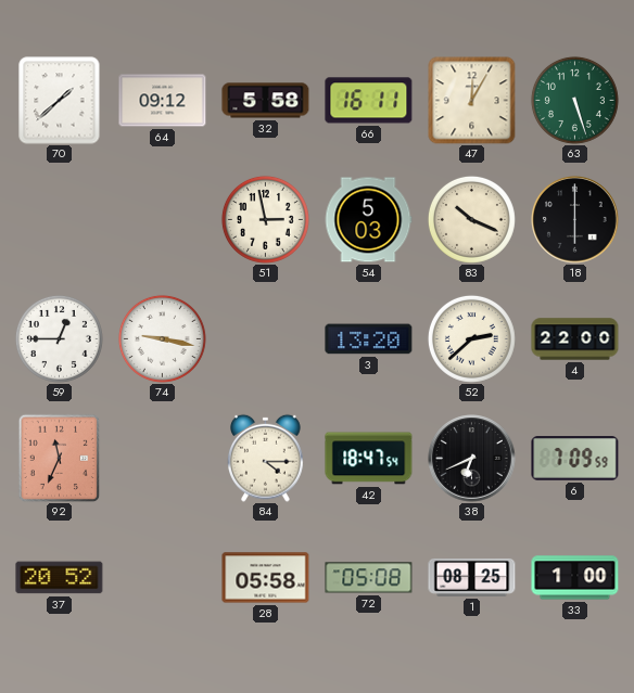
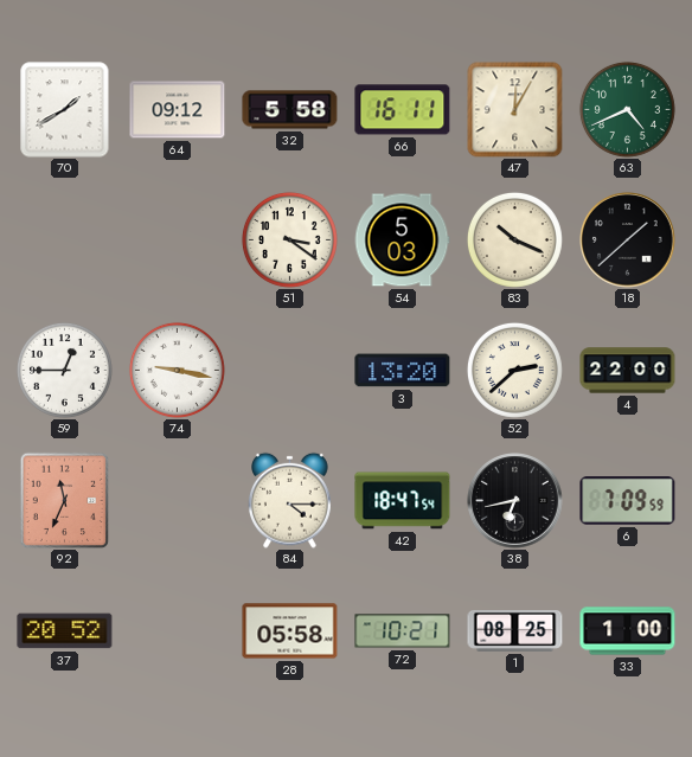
70: 1:38 -> 1:40 (65, 110)
63: 5:27 -> 4:41 (627, 109)
51: 2:58 -> 3:21 (289, 239)
18: 6:00 -> 1:38 (628, 240)
38: 6:41 -> 6:43 (515, 501)
72: 05:08 -> 10:21 (403, 631)
